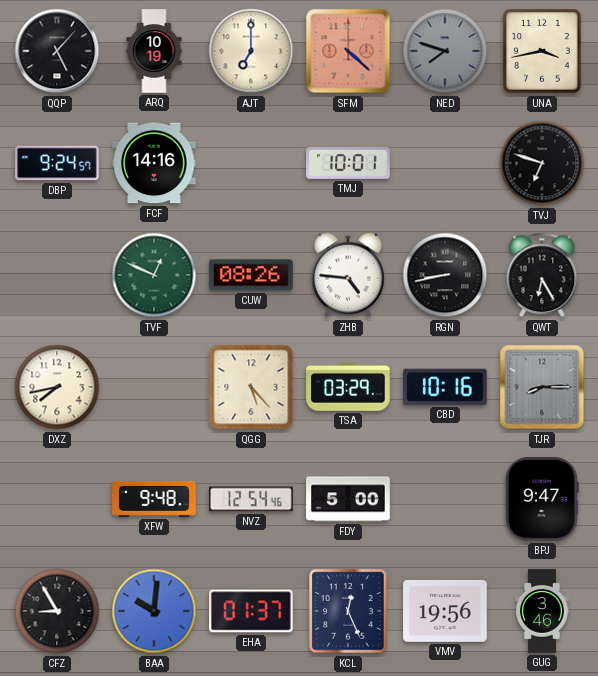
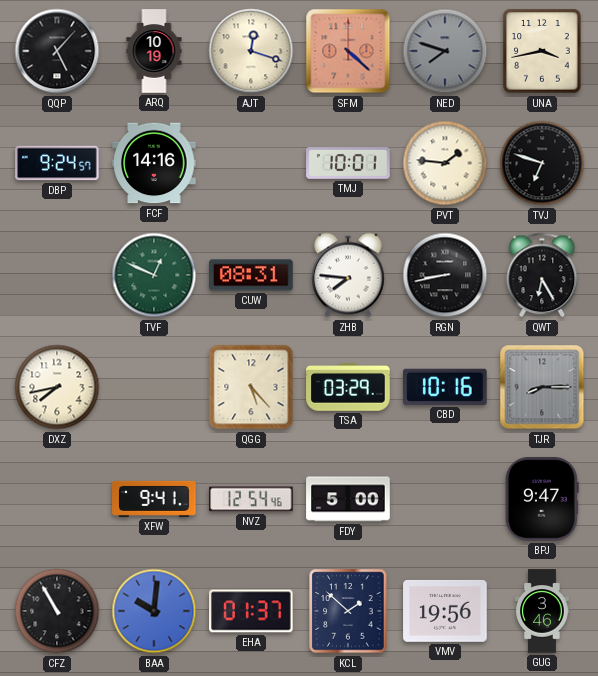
AJT: 7:00 -> 12:18 (251, 51)
PVT: none -> 1:46 (445, 163)
CUW: 08:26 -> 08:31 (251, 275)
ZHB: 4:46 -> 7:46 (348, 275)
XFW: 9:48 -> 9:41 (154, 499)
CFZ: 8:55 -> 10:55 (57, 611)
KCL: 12:26 -> 1:52 (348, 611)
